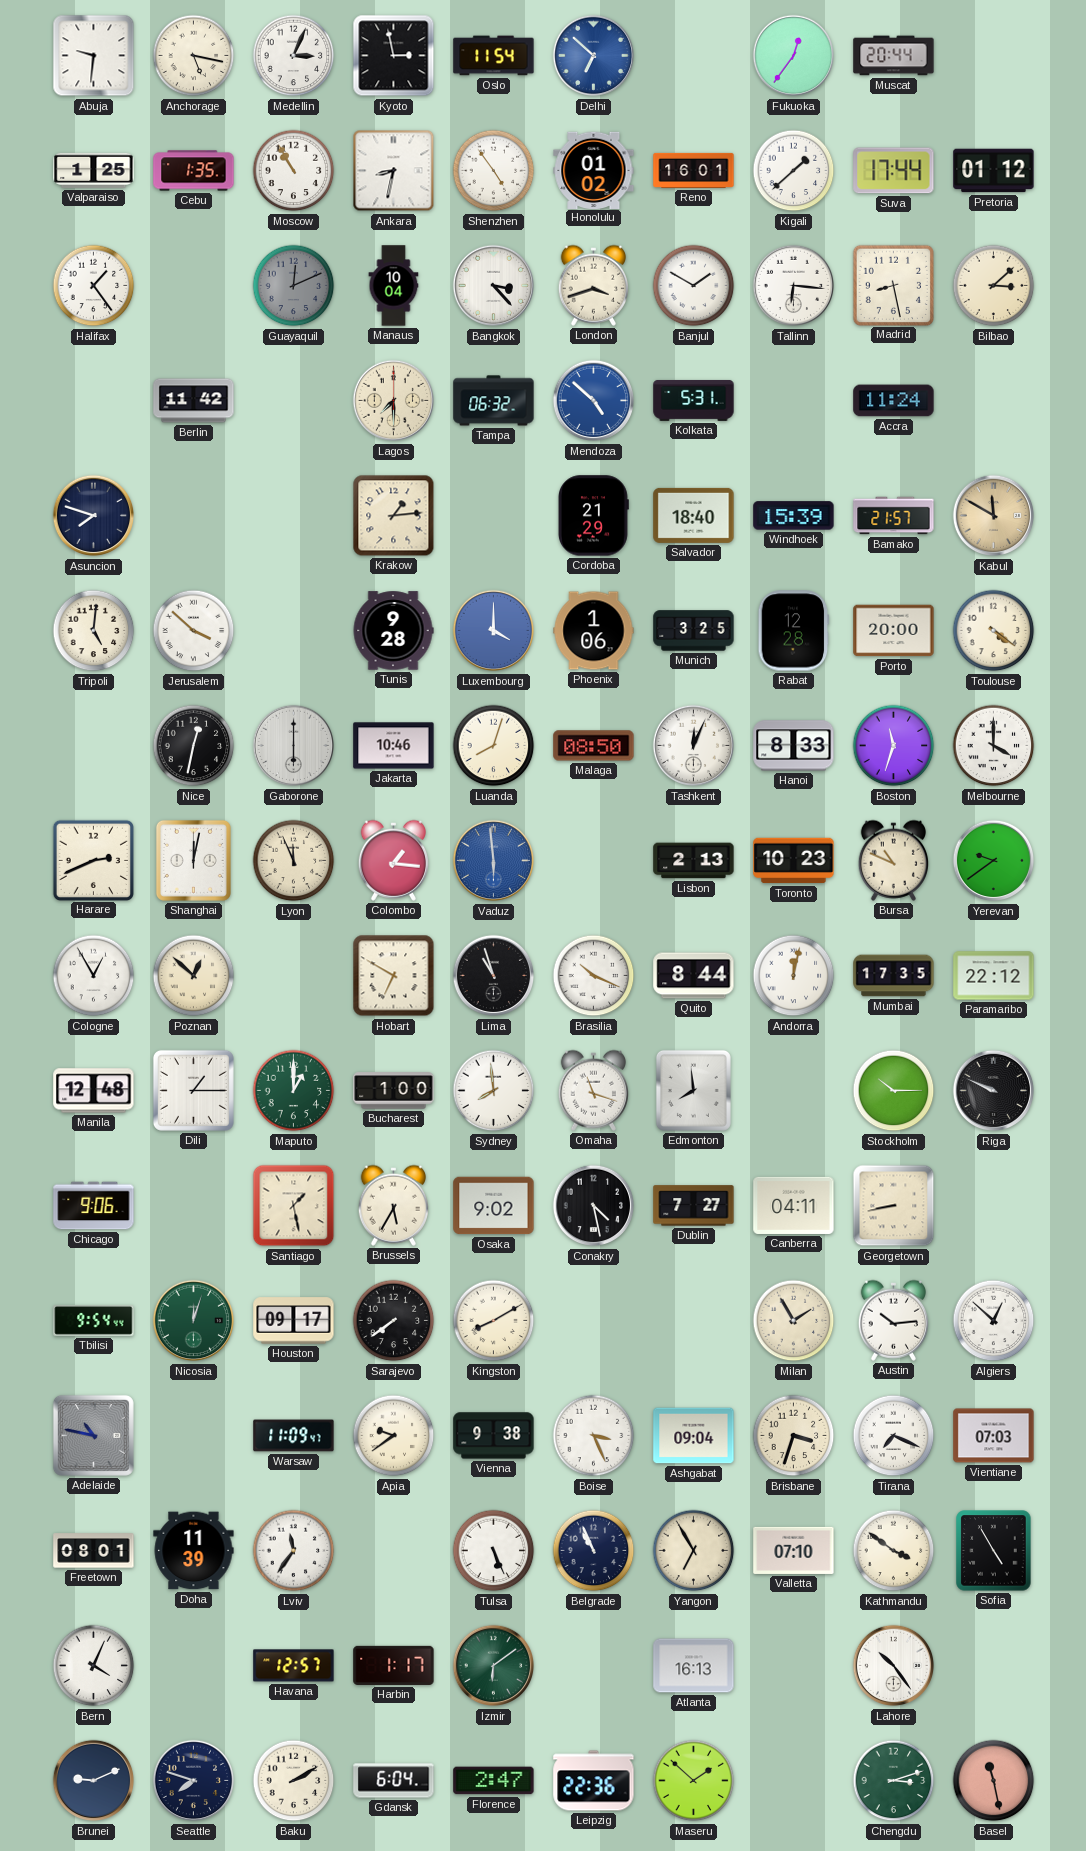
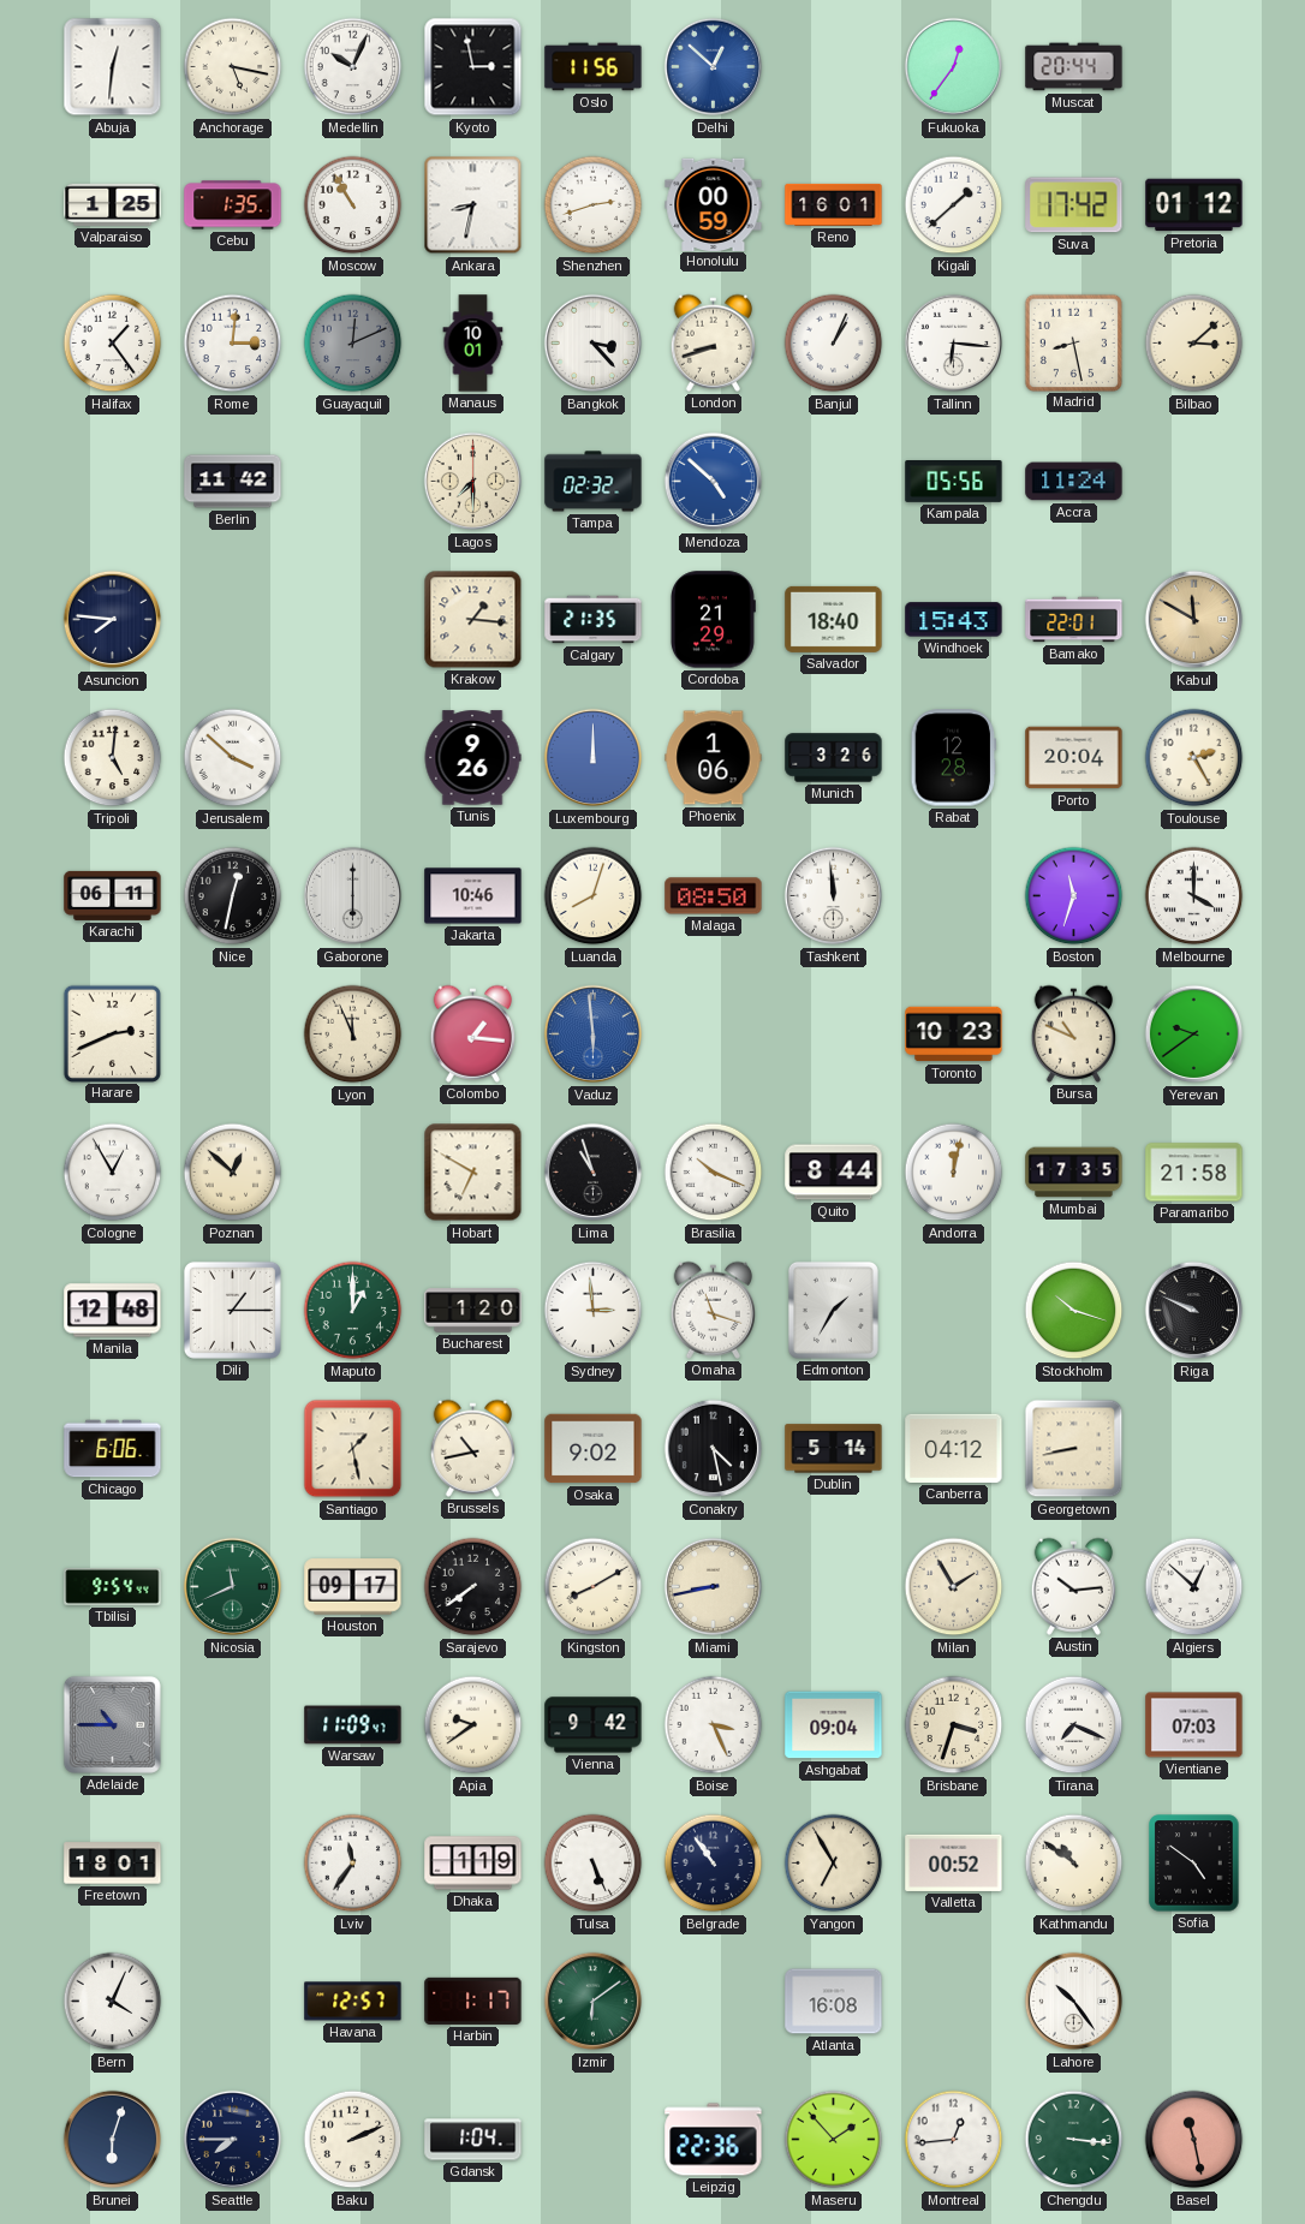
Abuja: 9:31 -> 12:31 (113, 67)
Medellin: 3:04 -> 10:04 (353, 67)
Oslo: 11:54 -> 11:56 (594, 67)
Delhi: 6:52 -> 12:52 (714, 67)
Shenzhen: 4:54 -> 2:42 (594, 205)
Honolulu: 01:02 -> 00:59 (714, 204)
Suva: 17:44 -> 17:42 (1074, 205)
Rome: none -> 3:01 (233, 344)
Manaus: 10:04 -> 10:01 (473, 344)
London: 3:42 -> 8:42 (713, 342)
Banjul: 1:50 -> 1:04 (834, 344)
Tampa: 06:32 -> 02:32 (594, 482)
Kolkata: 5:31 -> none (694, 401)
Kampala: none -> 05:56 (954, 482)
Asuncion: 7:48 -> 7:46 (113, 620)
Krakow: 1:14 -> 1:16 (473, 620)
Calgary: none -> 21:35 (594, 620)
Windhoek: 15:39 -> 15:43 (954, 620)
Bamako: 21:57 -> 22:01 (1074, 620)
Tunis: 9:28 -> 9:26 (472, 758)
Luxembourg: 4:00 -> 12:00 (594, 758)
Munich: 3:25 -> 3:26 (834, 758)
Porto: 20:00 -> 20:04 (1074, 758)
Toulouse: 4:21 -> 2:25 (1194, 758)
Karachi: none -> 06:11 (113, 895)
Tashkent: 12:04 -> 11:59 (834, 896)
Hanoi: 8:33 -> none (794, 746)
Shanghai: 12:02 -> none (193, 860)
Lisbon: 2:13 -> none (694, 861)
Paramaribo: 22:12 -> 21:58 (1194, 1173)
Bucharest: 1:00 -> 1:20 (473, 1311)
Sydney: 7:59 -> 2:59 (594, 1311)
Edmonton: 7:59 -> 1:35 (833, 1310)
Stockholm: 10:15 -> 10:18 (1074, 1311)
Chicago: 9:06 -> 6:06 (113, 1449)
Brussels: 5:35 -> 10:43 (472, 1448)
Dublin: 7:27 -> 5:14 (834, 1449)
Canberra: 04:11 -> 04:12 (954, 1448)
Nicosia: 12:03 -> 11:41 (233, 1587)
Miami: none -> 8:43 (714, 1587)
Adelaide: 10:47 -> 10:45 (112, 1724)
Vienna: 9:38 -> 9:42 (594, 1725)
Freetown: 08:01 -> 18:01 (113, 1864)
Doha: 11:39 -> none (194, 1551)
Dhaka: none -> 1:19 (473, 1864)
Belgrade: 10:56 -> 10:54 (714, 1864)
Valletta: 07:10 -> 00:52 (954, 1862)
Kathmandu: 3:51 -> 10:51 (1074, 1864)
Sofia: 4:55 -> 4:51 (1194, 1864)
Atlanta: 16:13 -> 16:08 (834, 2002)
Brunei: 9:11 -> 6:03 (113, 2140)
Seattle: 7:48 -> 7:45 (233, 2140)
Baku: 2:10 -> 2:11 (353, 2140)
Gdansk: 6:04 -> 1:04 (473, 2140)
Florence: 2:47 -> none (494, 1781)
Maseru: 1:52 -> 1:53 (834, 2140)
Montreal: none -> 12:44 (954, 2140)
Chengdu: 3:12 -> 3:16 (1074, 2140)
